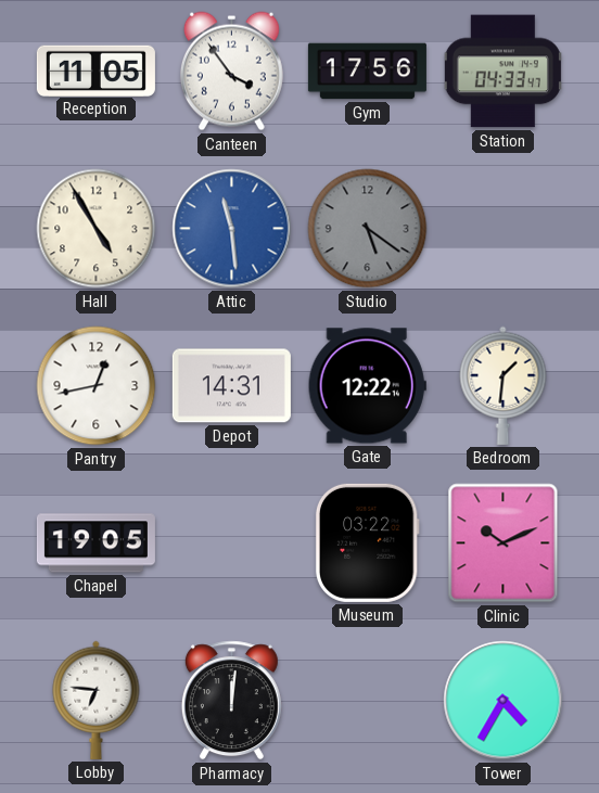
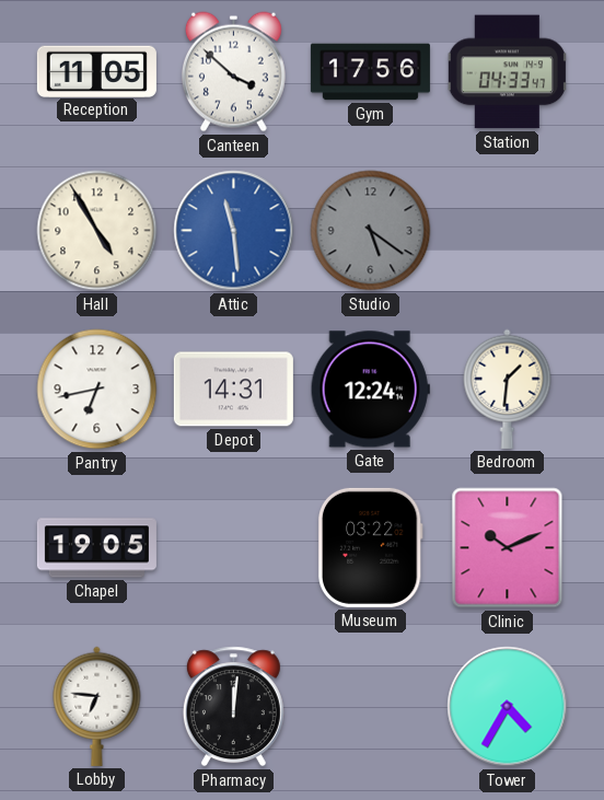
Canteen: 3:54 -> 3:52 (233, 72)
Pantry: 12:43 -> 6:43 (97, 390)
Gate: 12:22 -> 12:24 (370, 390)
